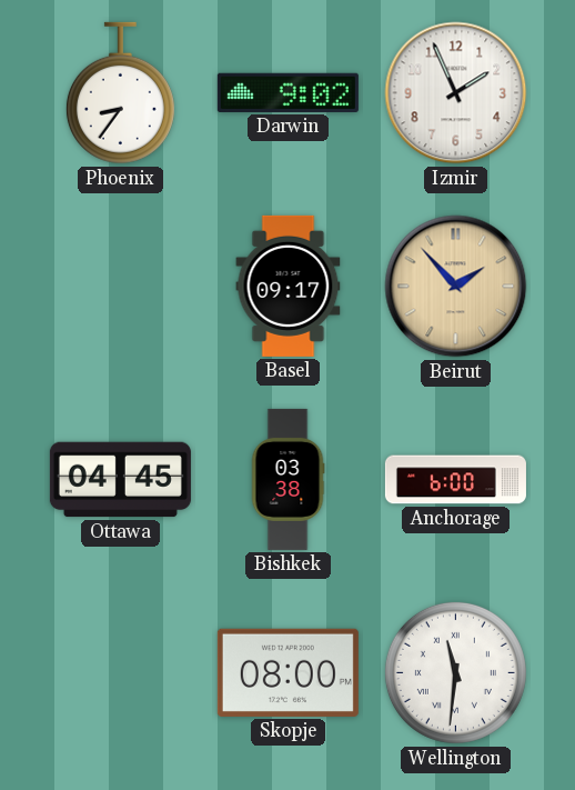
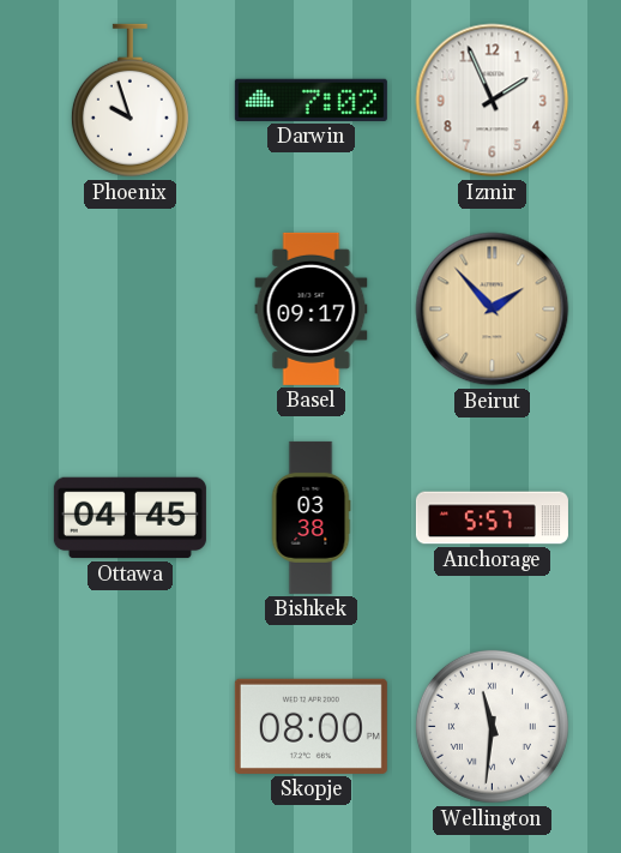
Phoenix: 8:36 -> 9:57 (129, 101)
Darwin: 9:02 -> 7:02 (310, 100)
Anchorage: 6:00 -> 5:57 (492, 518)
